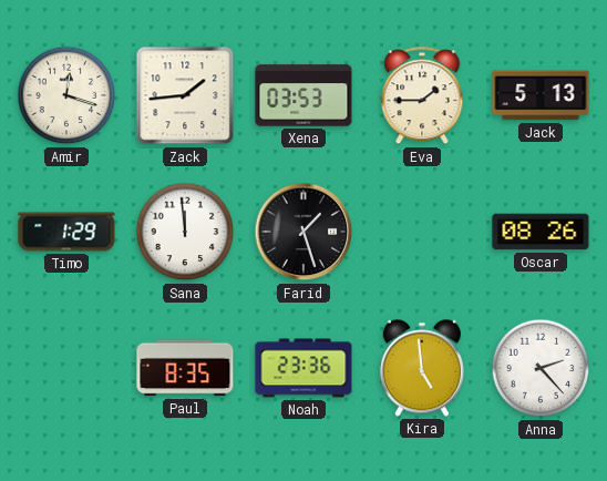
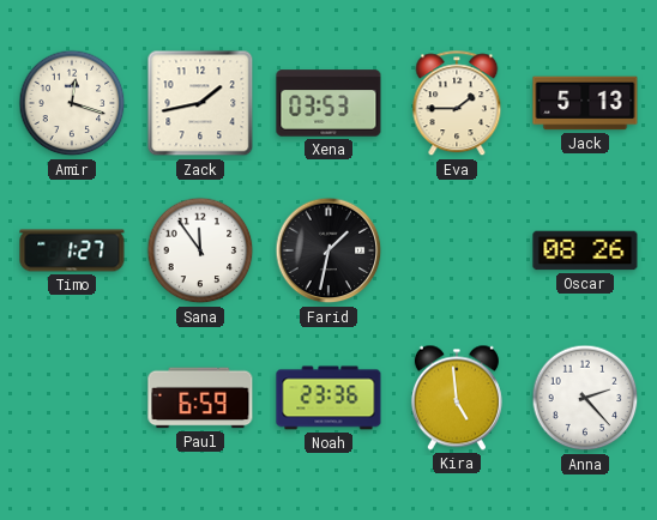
Zack: 1:44 -> 1:43 (200, 103)
Timo: 1:29 -> 1:27 (72, 250)
Sana: 11:59 -> 11:54 (200, 250)
Farid: 1:27 -> 1:32 (328, 250)
Paul: 8:35 -> 6:59 (200, 398)
